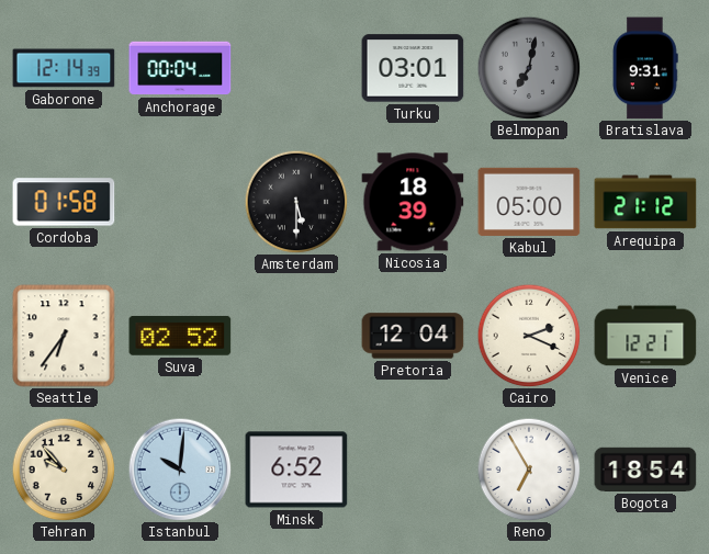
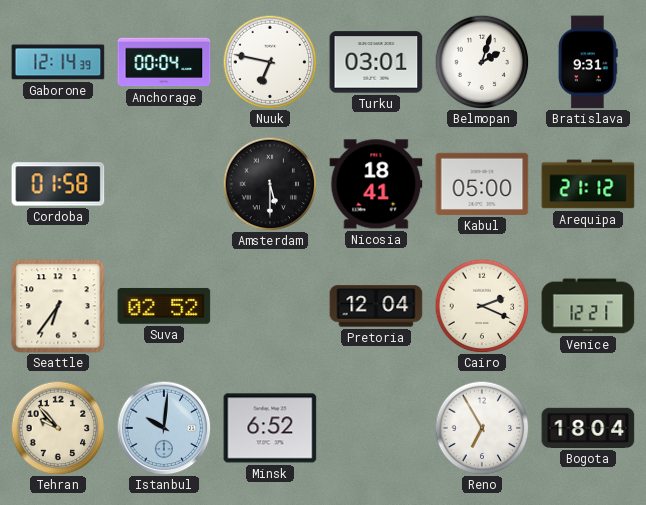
Nuuk: none -> 6:47 (270, 62)
Belmopan: 7:02 -> 2:03 (482, 62)
Belmopan dial: grey -> white (482, 62)
Nicosia: 18:39 -> 18:41 (376, 184)
Bogota: 18:54 -> 18:04 (588, 428)
